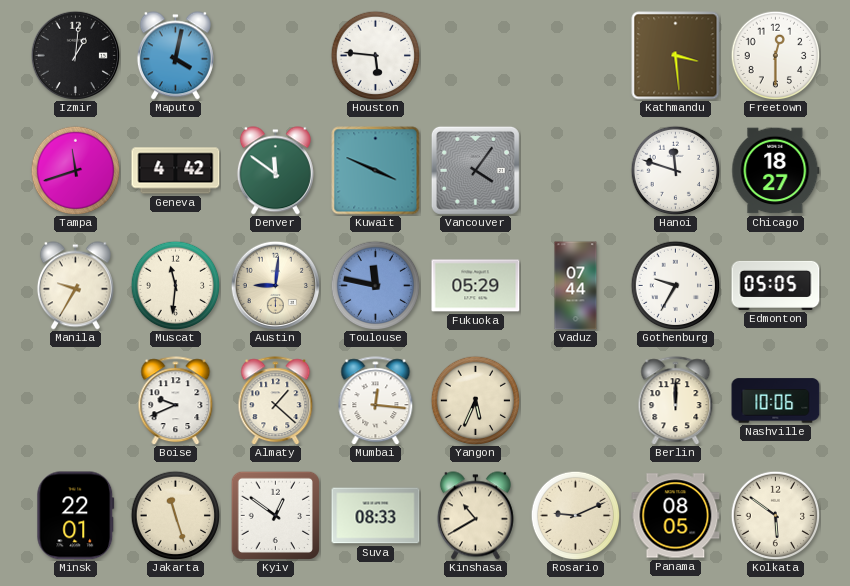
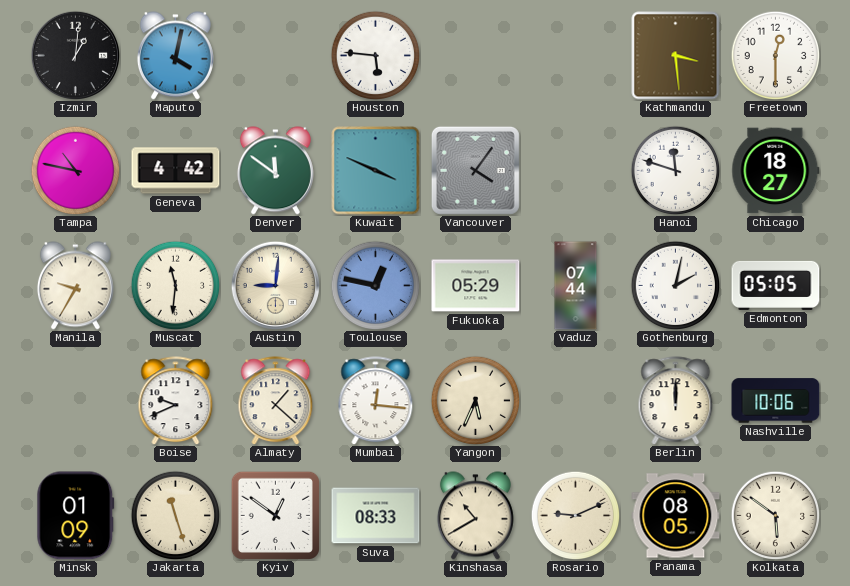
Tampa: 11:42 -> 10:47 (75, 170)
Toulouse: 11:47 -> 12:47 (375, 285)
Gothenburg: 9:35 -> 2:02 (675, 285)
Minsk: 22:01 -> 01:09 (76, 516)
